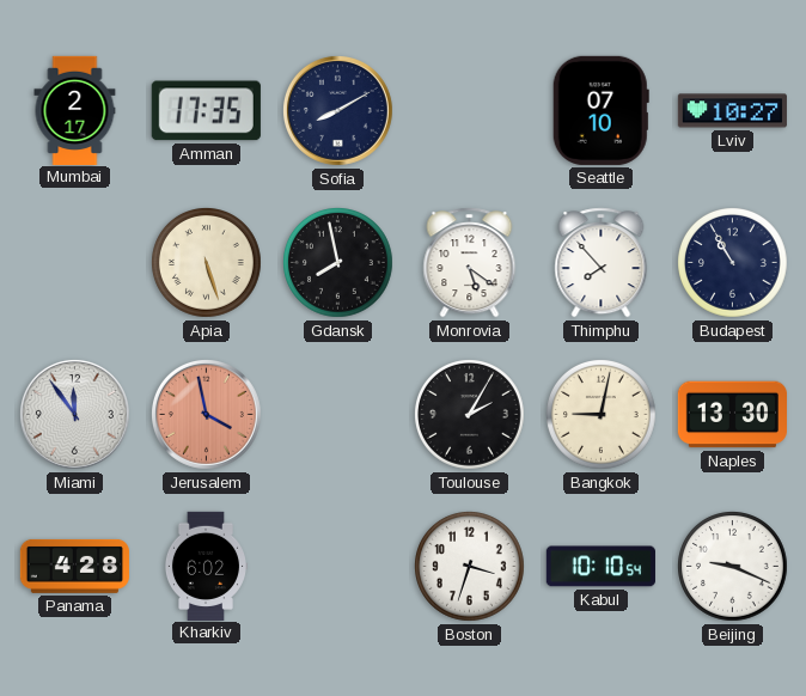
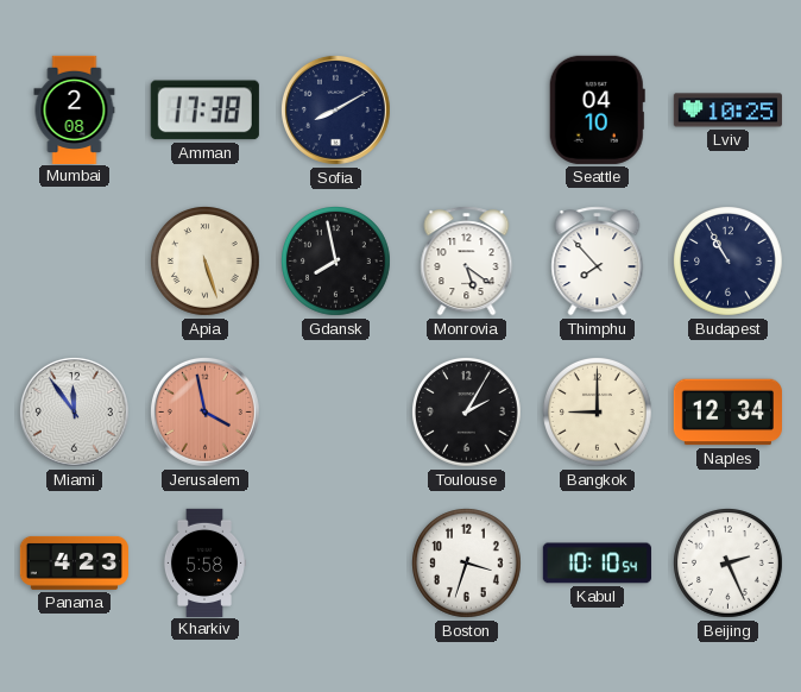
Mumbai: 2:17 -> 2:08 (75, 109)
Amman: 17:35 -> 17:38 (204, 111)
Seattle: 07:10 -> 04:10 (597, 109)
Lviv: 10:27 -> 10:25 (727, 111)
Bangkok: 9:02 -> 9:00 (598, 413)
Naples: 13:30 -> 12:34 (727, 413)
Panama: 4:28 -> 4:23 (74, 562)
Kharkiv: 6:02 -> 5:58 (203, 562)
Beijing: 9:19 -> 2:26 (729, 564)
